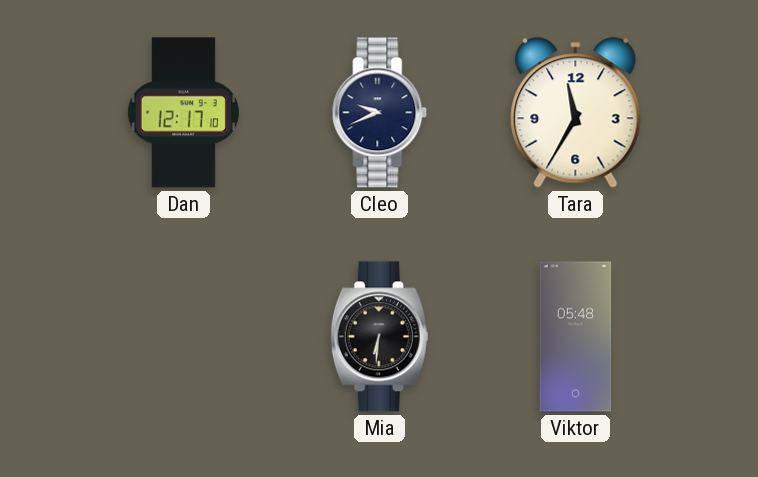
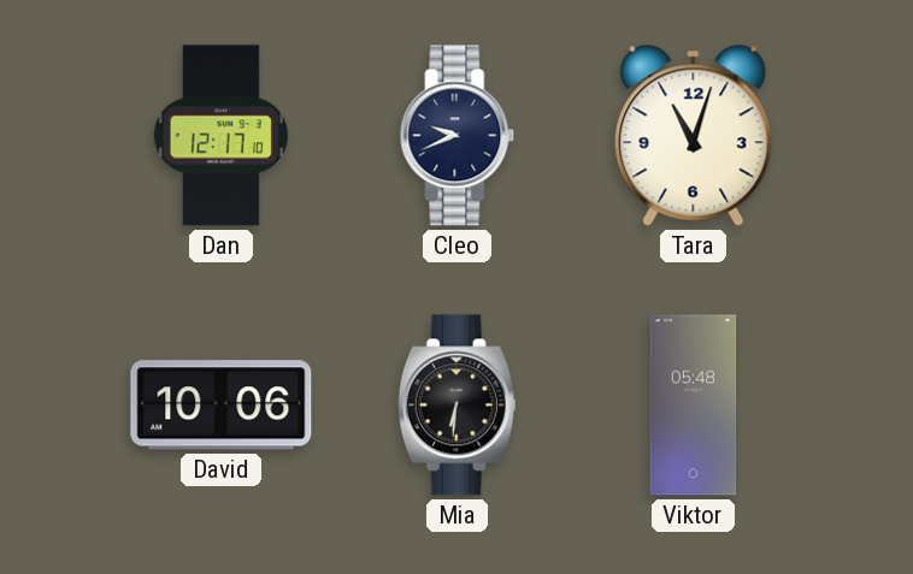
Tara: 11:35 -> 11:03 (694, 136)
David: none -> 10:06 (222, 406)
